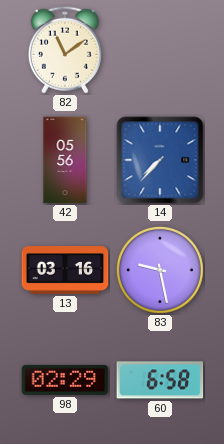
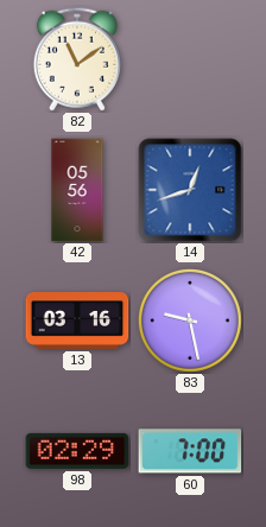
14: 7:37 -> 12:42 (190, 190)
60: 6:58 -> 7:00 (190, 451)
